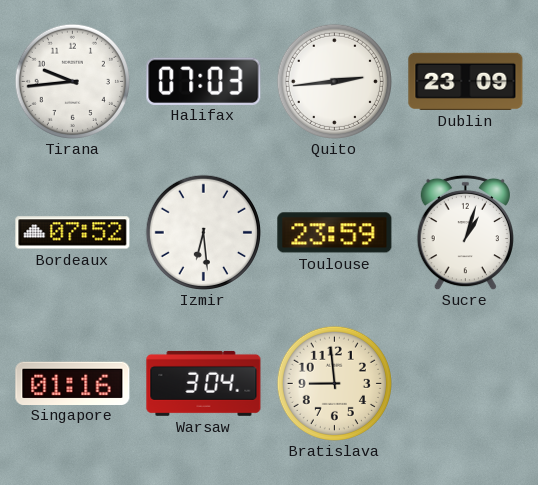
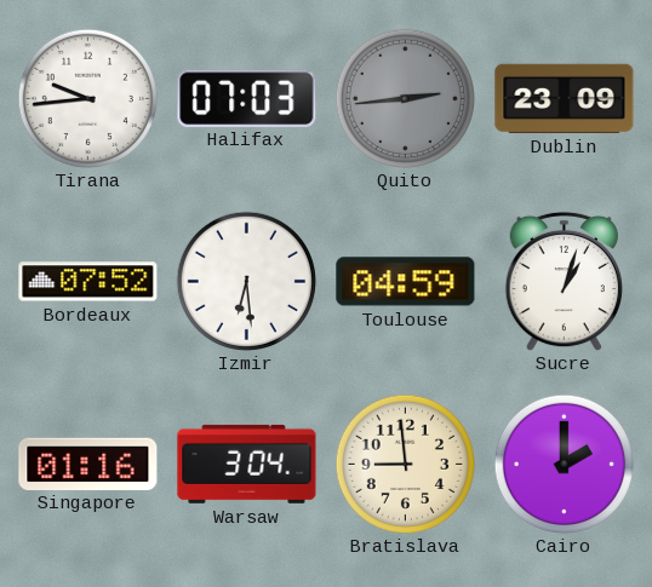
Quito dial: white -> grey (405, 98)
Toulouse: 23:59 -> 04:59 (406, 282)
Cairo: none -> 2:00 (564, 464)
